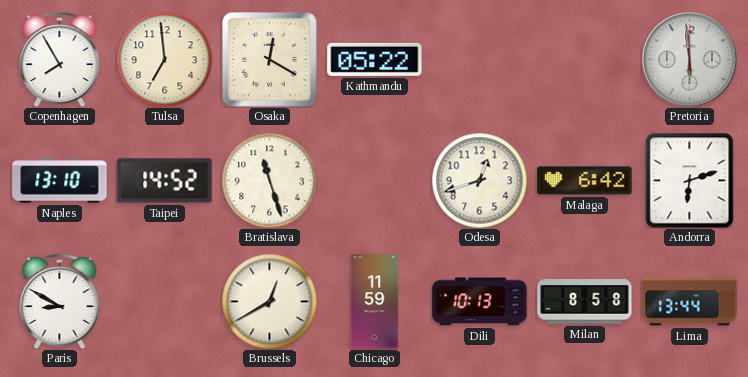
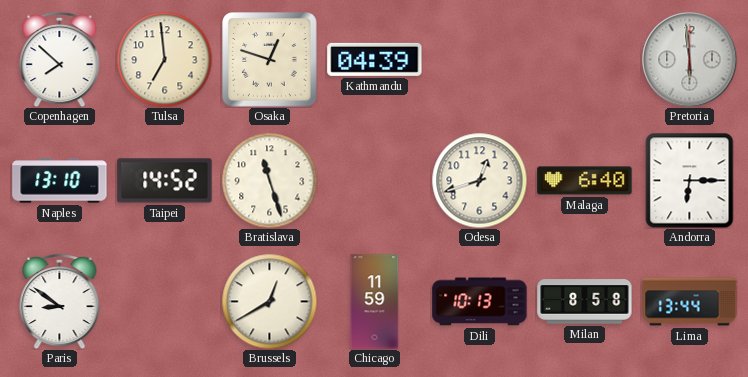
Copenhagen: 7:55 -> 7:52 (60, 59)
Osaka: 12:20 -> 12:48 (270, 60)
Kathmandu: 05:22 -> 04:39 (375, 59)
Malaga: 6:42 -> 6:40 (585, 181)
Andorra: 6:12 -> 6:15 (690, 180)
Paris: 8:50 -> 8:51 (60, 301)
